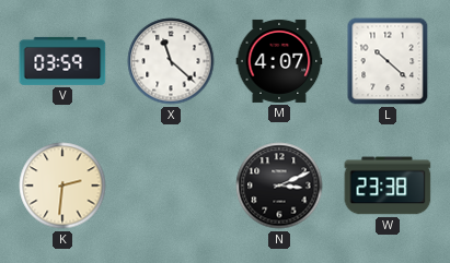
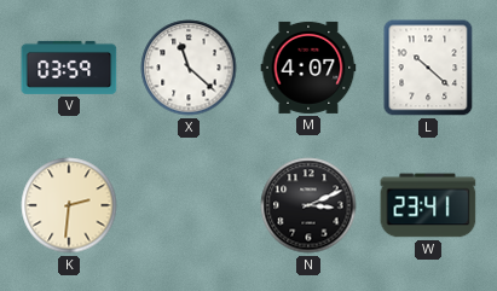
W: 23:38 -> 23:41 (428, 205)
